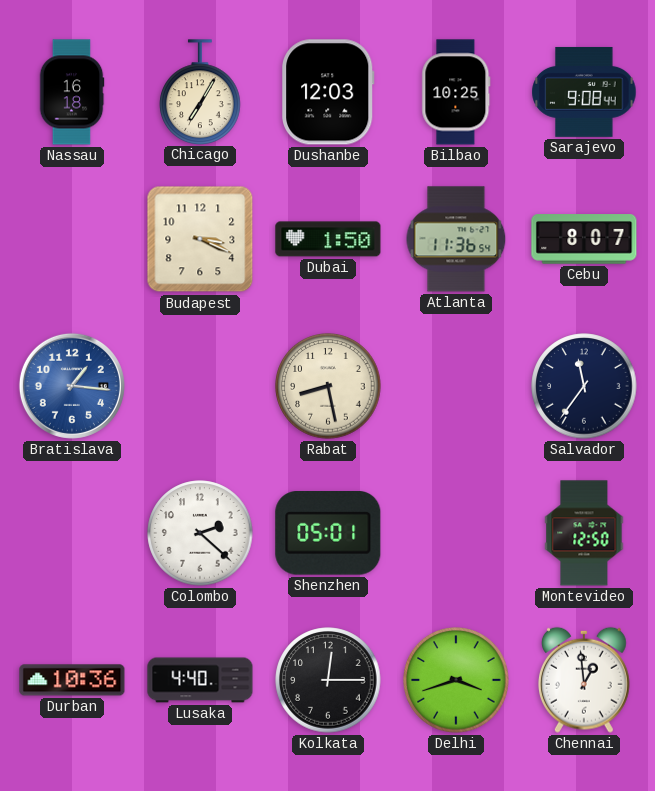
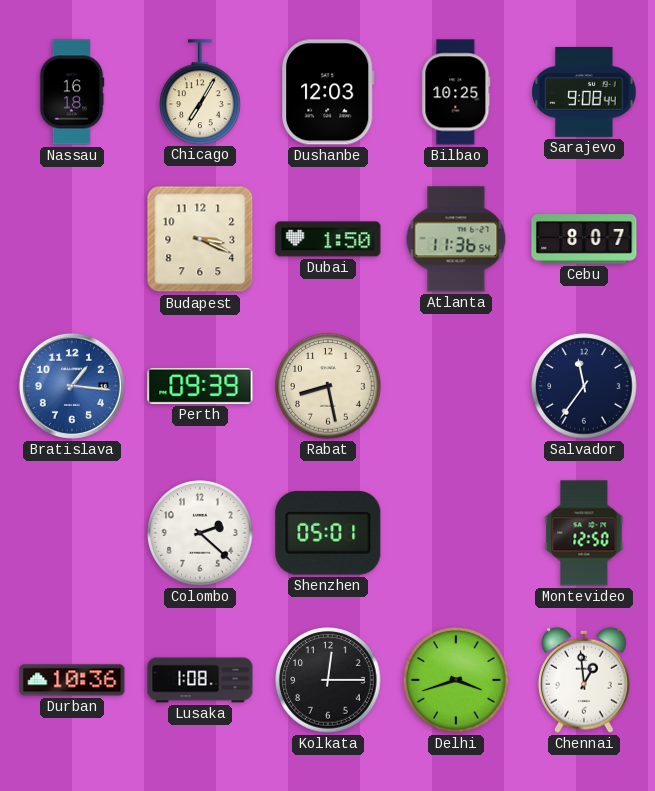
Perth: none -> 09:39 (200, 386)
Lusaka: 4:40 -> 1:08 (200, 680)
